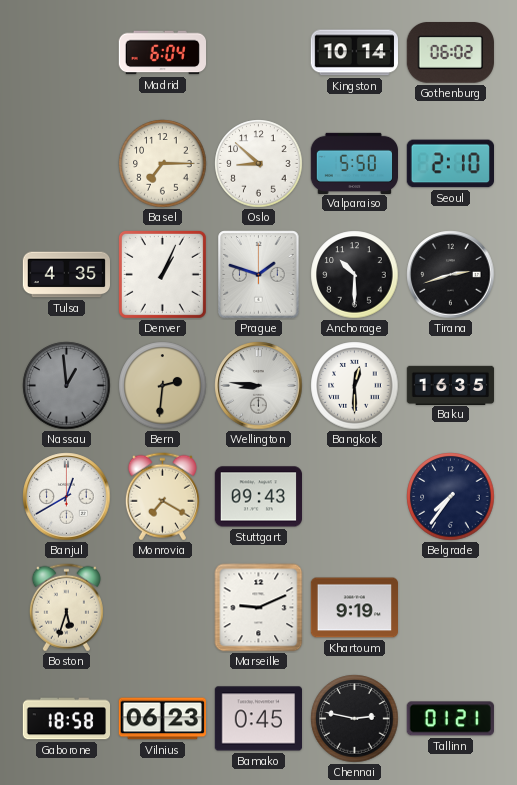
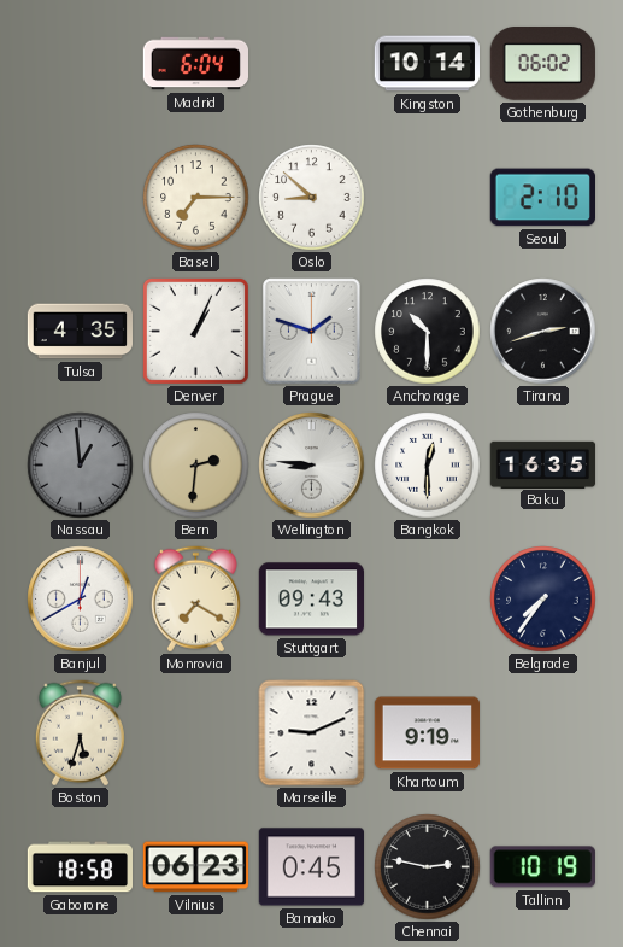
Valparaiso: 5:50 -> none (355, 163)
Tallinn: 01:21 -> 10:19 (542, 867)
